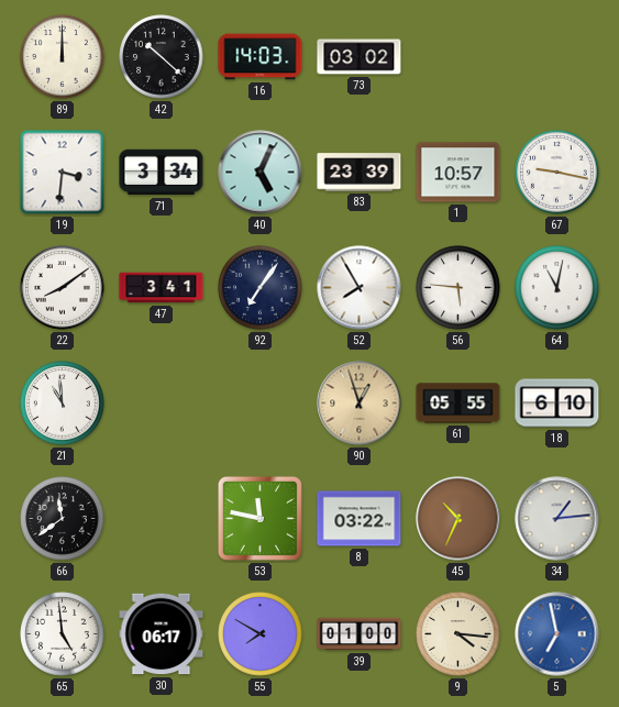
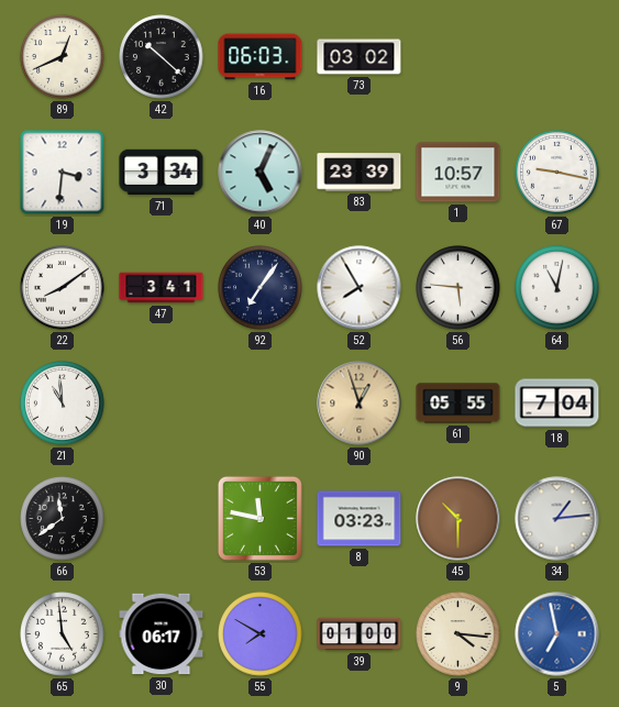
89: 12:00 -> 12:41 (63, 57)
16: 14:03 -> 06:03 (261, 57)
18: 6:10 -> 7:04 (557, 404)
8: 03:22 -> 03:23 (360, 519)
45: 10:34 -> 10:30 (458, 519)
